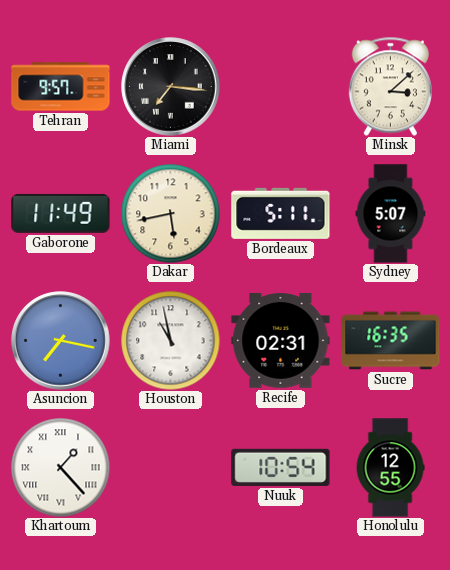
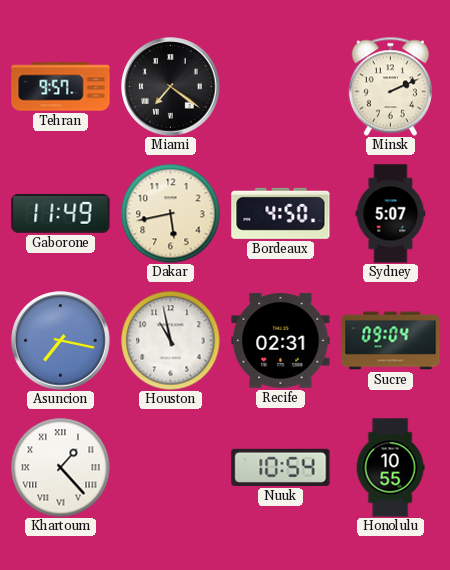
Miami: 7:16 -> 7:21 (171, 87)
Minsk: 3:08 -> 2:11 (390, 86)
Bordeaux: 5:11 -> 4:50 (281, 213)
Sucre: 16:35 -> 09:04 (391, 341)
Honolulu: 12:55 -> 10:55 (390, 468)
